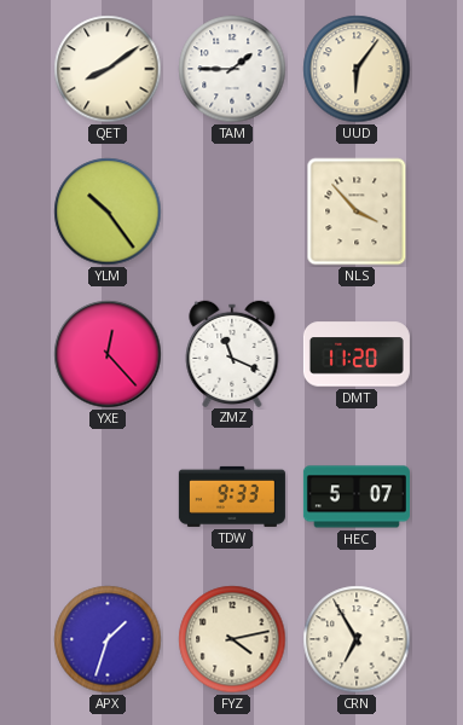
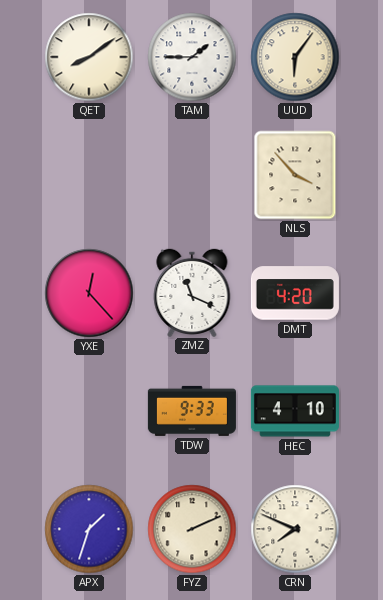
YLM: 10:24 -> none (108, 211)
DMT: 11:20 -> 4:20 (295, 293)
HEC: 5:07 -> 4:10 (295, 411)
FYZ: 4:13 -> 2:11 (192, 529)
CRN: 6:55 -> 7:49 (295, 529)
